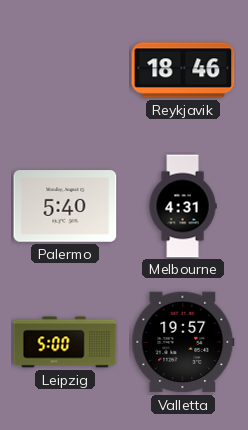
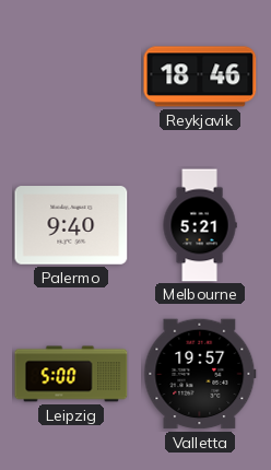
Palermo: 5:40 -> 9:40 (71, 225)
Melbourne: 4:31 -> 5:21 (200, 225)
